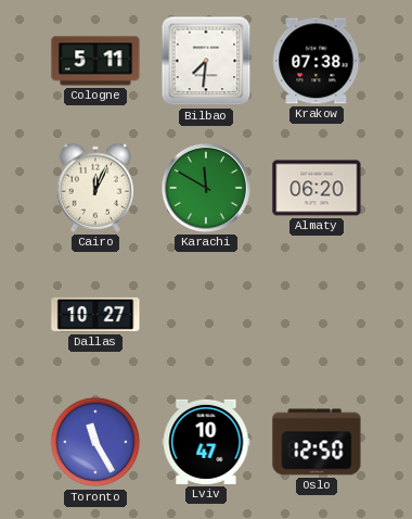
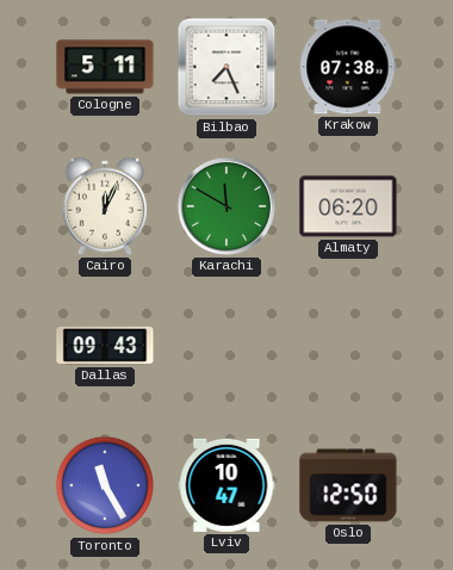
Bilbao: 7:31 -> 7:26 (226, 67)
Dallas: 10:27 -> 09:43 (105, 346)
